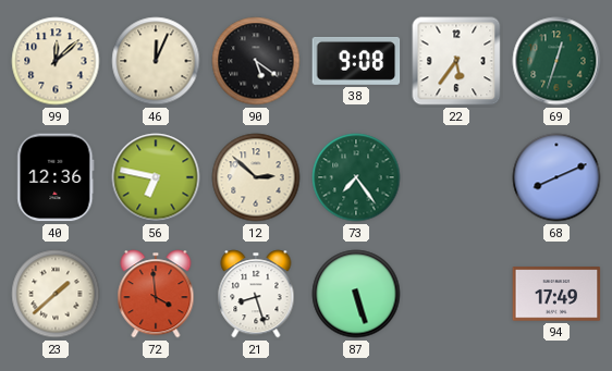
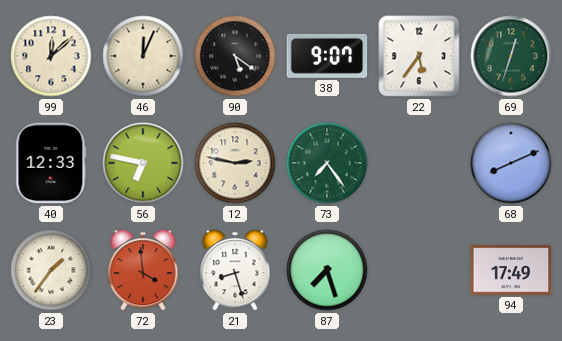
38: 9:08 -> 9:07 (327, 56)
40: 12:36 -> 12:33 (51, 163)
12: 2:52 -> 2:47 (235, 163)
23: 1:38 -> 1:36 (51, 270)
87: 5:27 -> 7:27 (327, 270)
